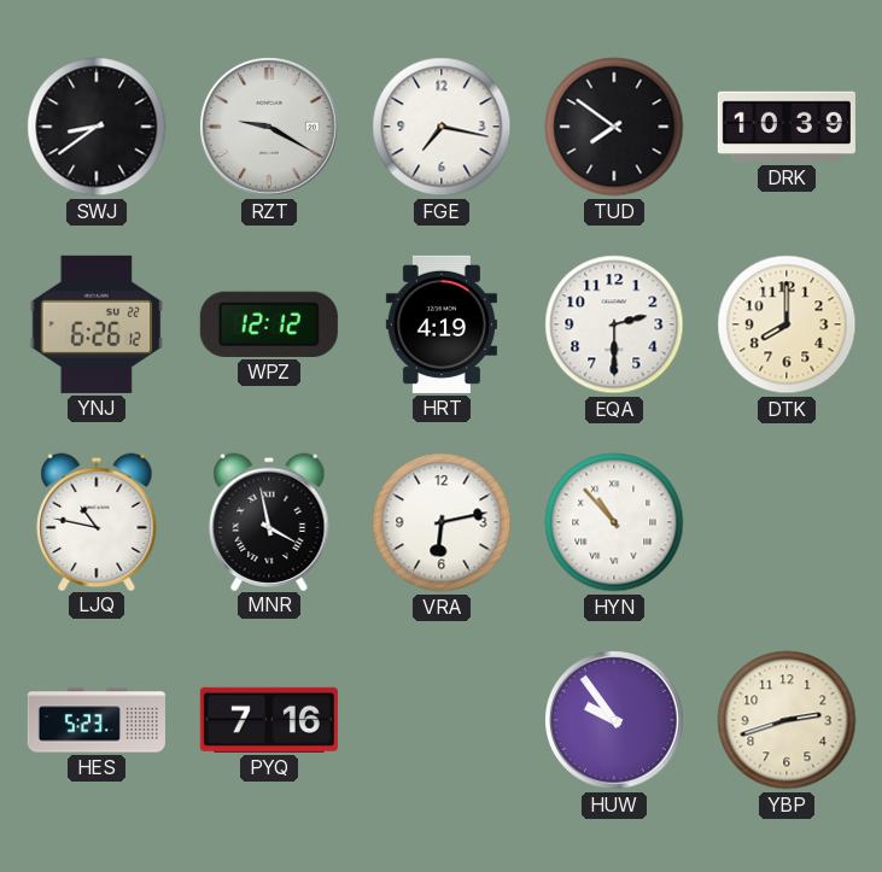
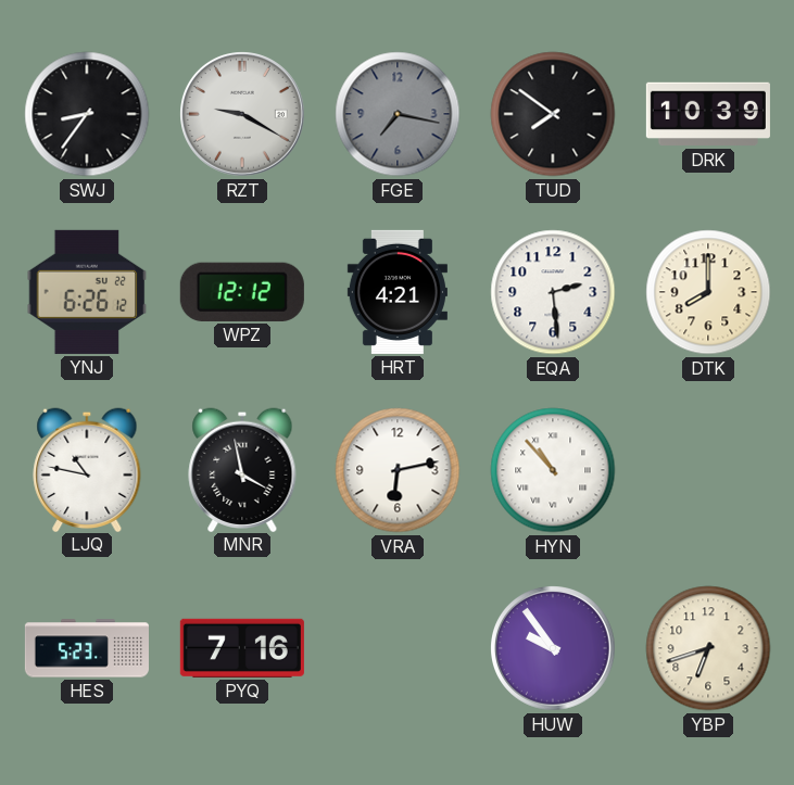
SWJ: 8:39 -> 8:36 (87, 114)
FGE dial: white -> grey (398, 114)
HRT: 4:19 -> 4:21 (398, 292)
EQA: 2:30 -> 2:29 (553, 292)
YBP: 2:42 -> 6:42 (708, 648)
